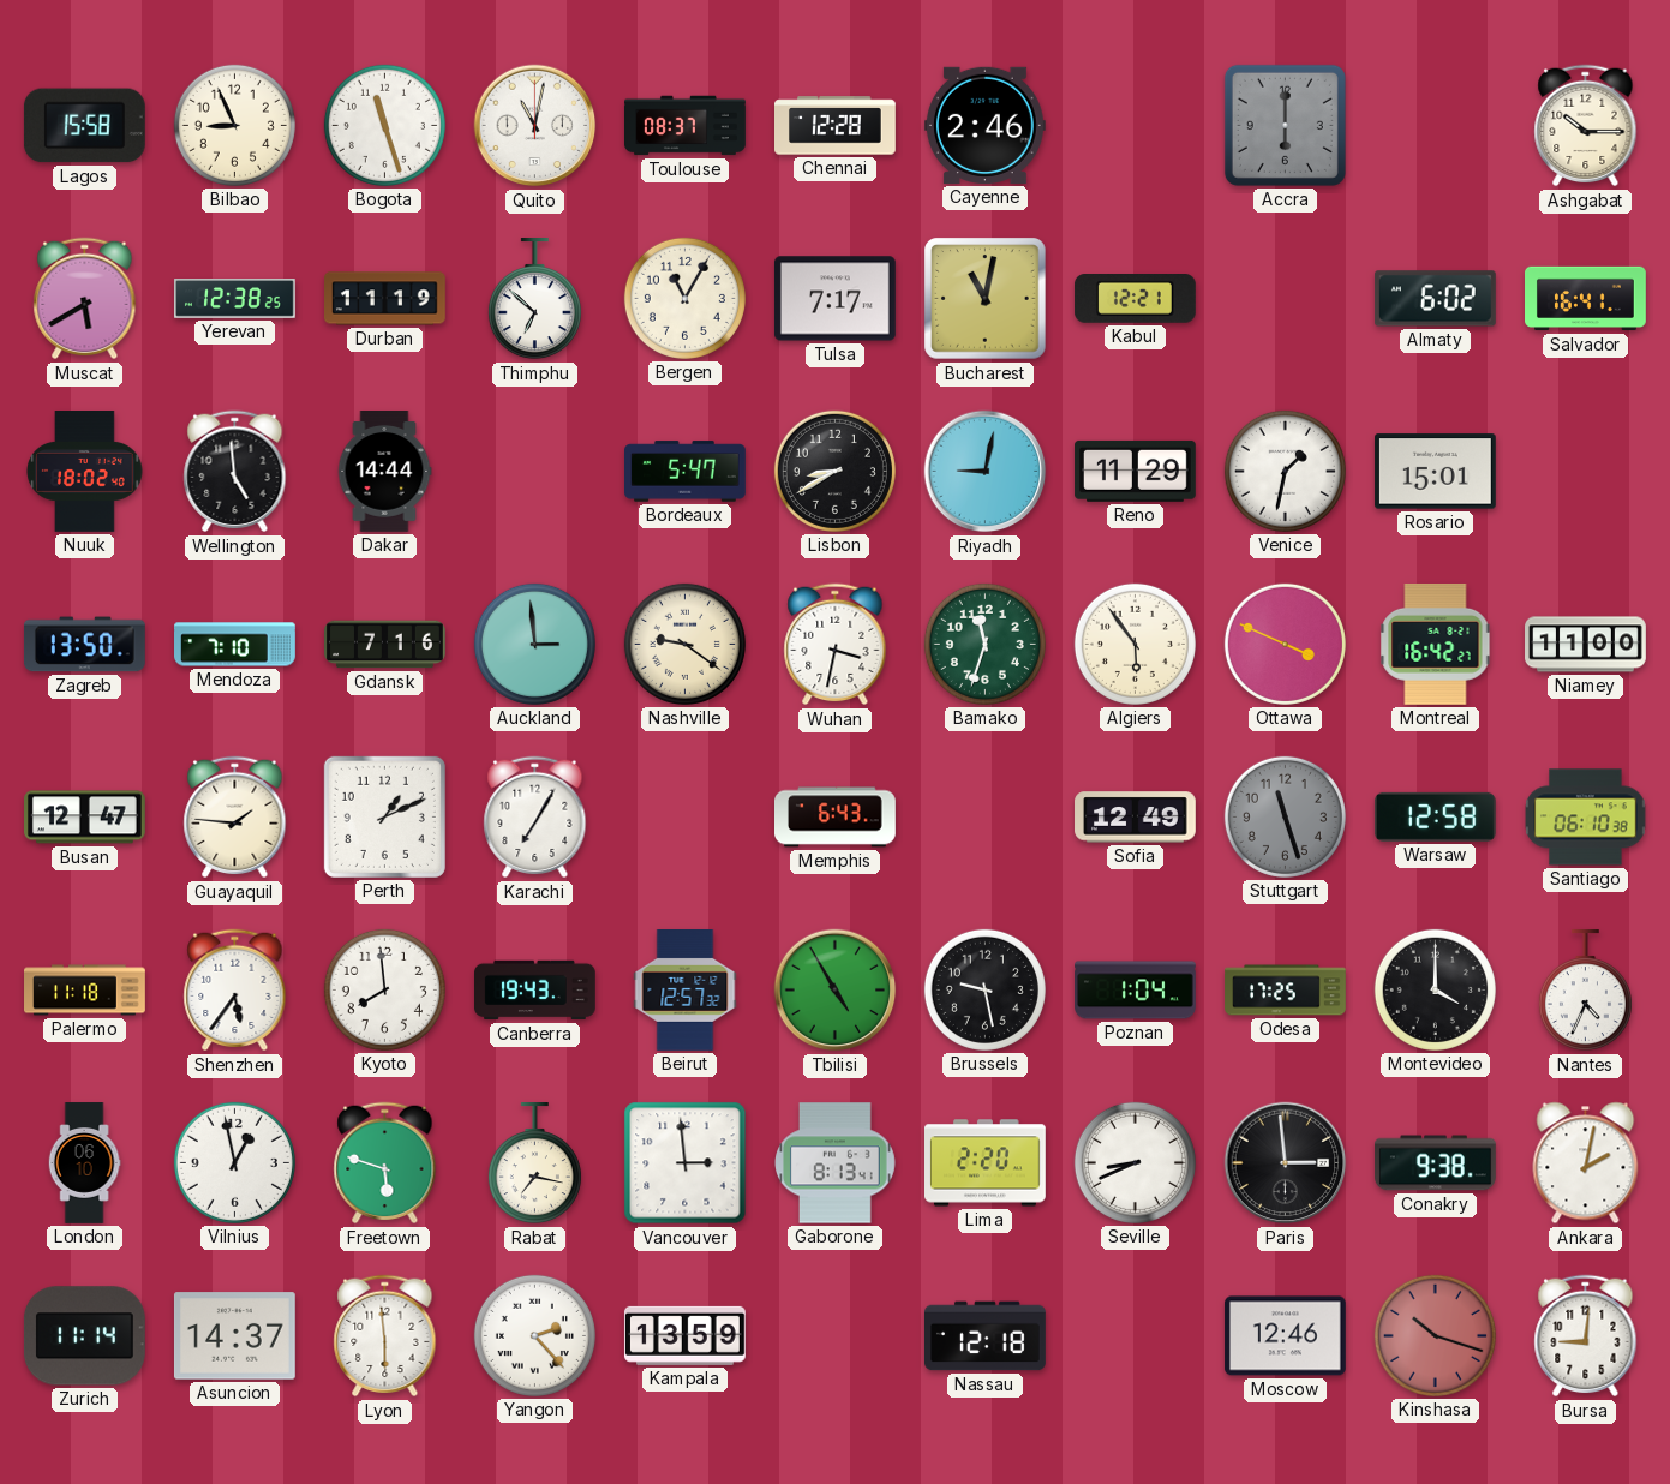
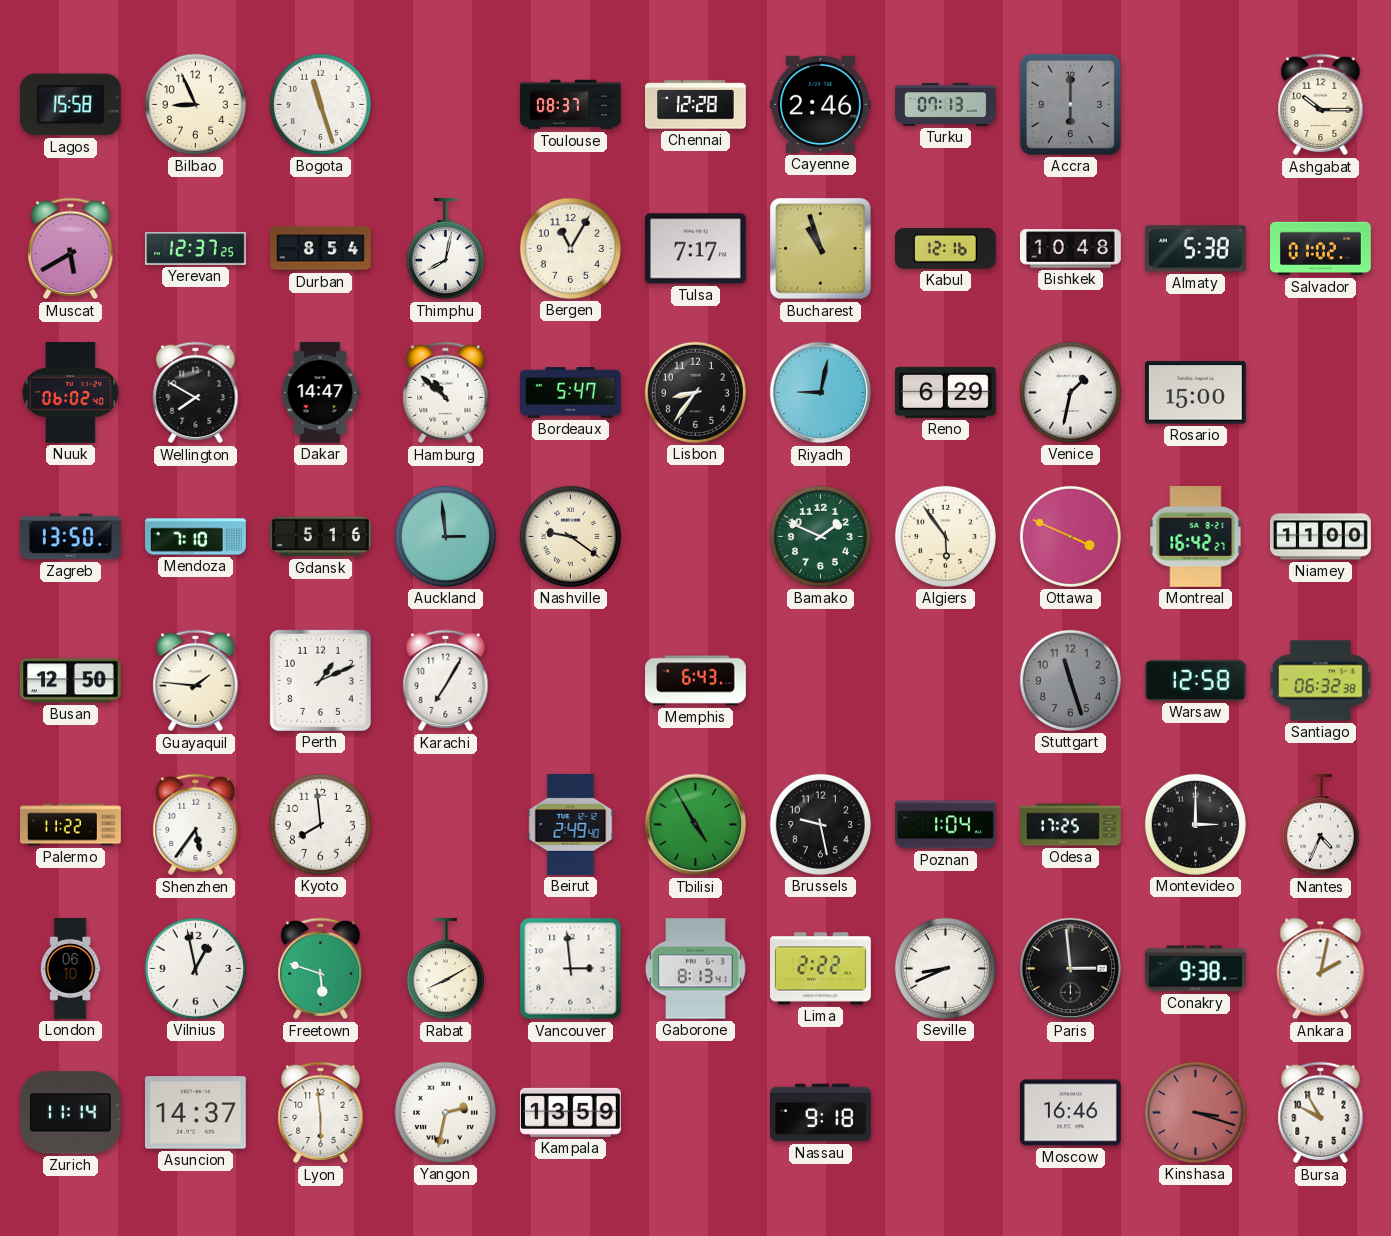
Quito: 11:02 -> none (535, 126)
Turku: none -> 07:13 (946, 104)
Yerevan: 12:38 -> 12:37 (196, 249)
Durban: 11:19 -> 8:54 (321, 249)
Thimphu: 6:52 -> 8:02 (445, 249)
Bucharest: 11:02 -> 10:57 (821, 249)
Kabul: 12:21 -> 12:16 (945, 249)
Bishkek: none -> 10:48 (1071, 249)
Almaty: 6:02 -> 5:38 (1195, 249)
Salvador: 16:41 -> 01:02 (1321, 249)
Nuuk: 18:02 -> 06:02 (71, 393)
Wellington: 4:59 -> 7:50 (196, 393)
Dakar: 14:44 -> 14:47 (320, 393)
Hamburg: none -> 10:52 (446, 393)
Lisbon: 8:40 -> 8:36 (695, 392)
Reno: 11:29 -> 6:29 (945, 392)
Rosario: 15:01 -> 15:00 (1195, 393)
Gdansk: 7:16 -> 5:16 (321, 537)
Wuhan: 3:32 -> none (836, 645)
Bamako: 11:33 -> 1:49 (820, 536)
Busan: 12:47 -> 12:50 (71, 681)
Sofia: 12:49 -> none (1136, 818)
Santiago: 06:10 -> 06:32 (1321, 681)
Palermo: 11:18 -> 11:22 (71, 825)
Canberra: 19:43 -> none (535, 991)
Beirut: 12:57 -> 2:49 (571, 825)
Montevideo: 4:00 -> 3:00 (1195, 824)
Rabat: 7:17 -> 8:10 (445, 969)
Lima: 2:20 -> 2:22 (821, 969)
Yangon: 2:23 -> 2:32 (445, 1112)
Nassau: 12:18 -> 9:18 (821, 1113)
Moscow: 12:46 -> 16:46 (1070, 1113)
Kinshasa: 10:18 -> 3:18 (1195, 1112)
Bursa: 9:01 -> 9:55 (1321, 1113)
